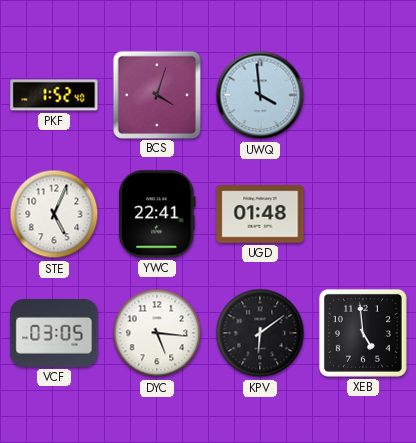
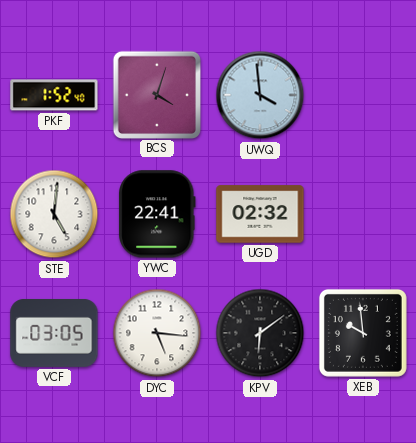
STE: 5:04 -> 5:01 (54, 214)
UGD: 01:48 -> 02:32 (260, 214)
XEB: 4:59 -> 9:59 (363, 333)
